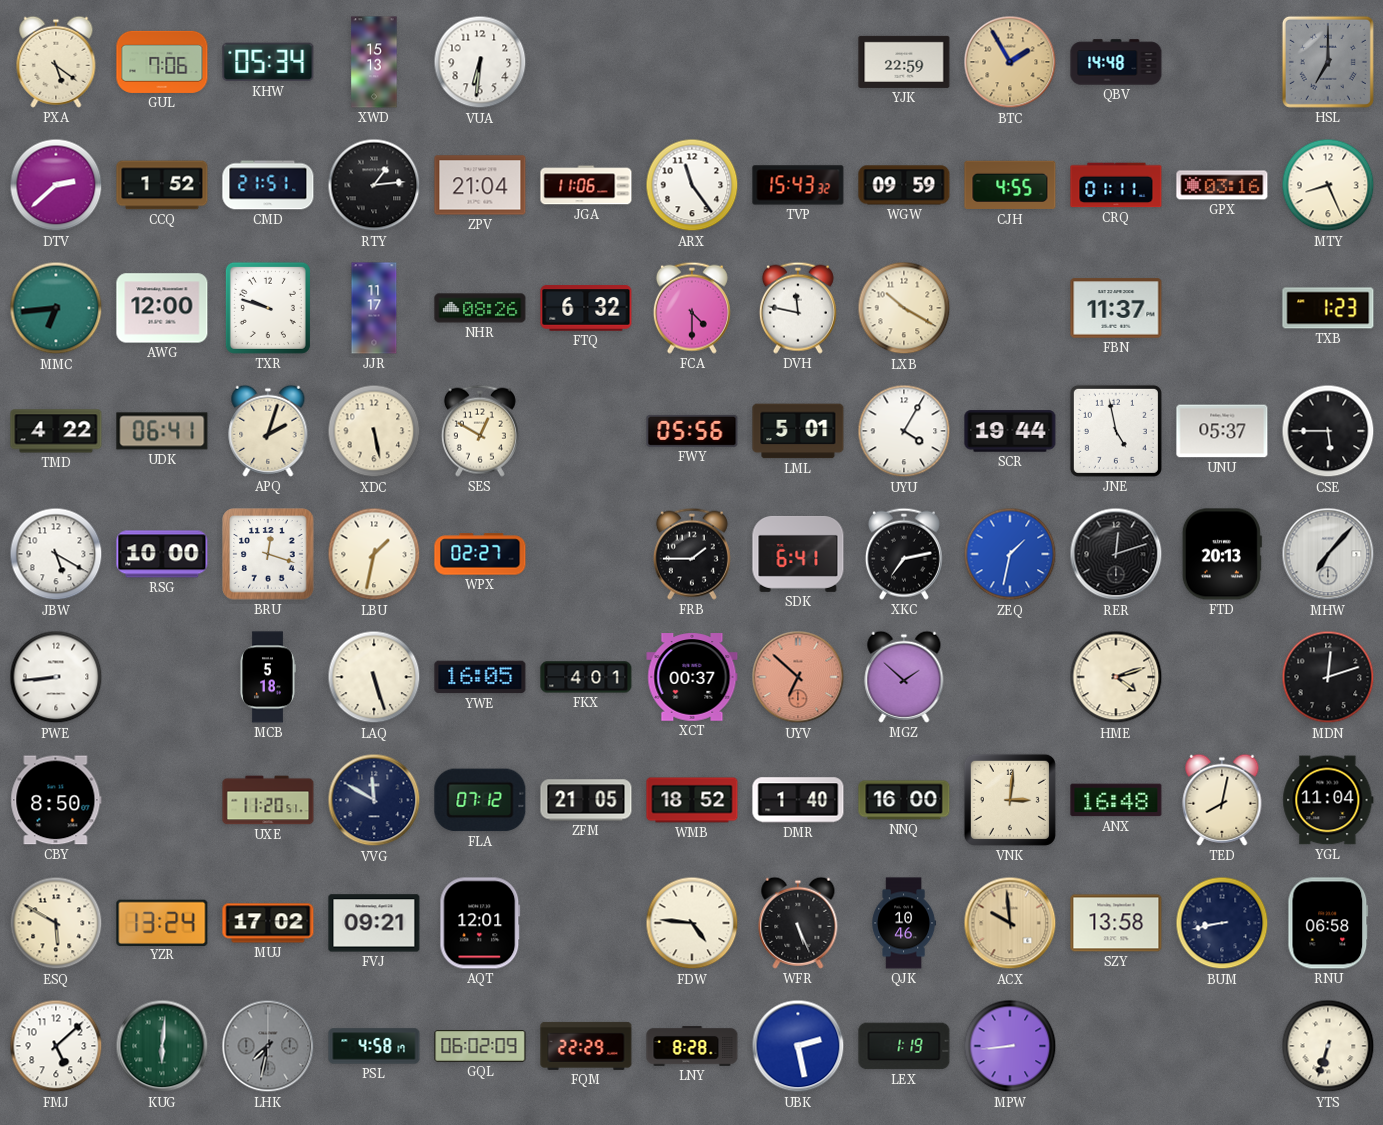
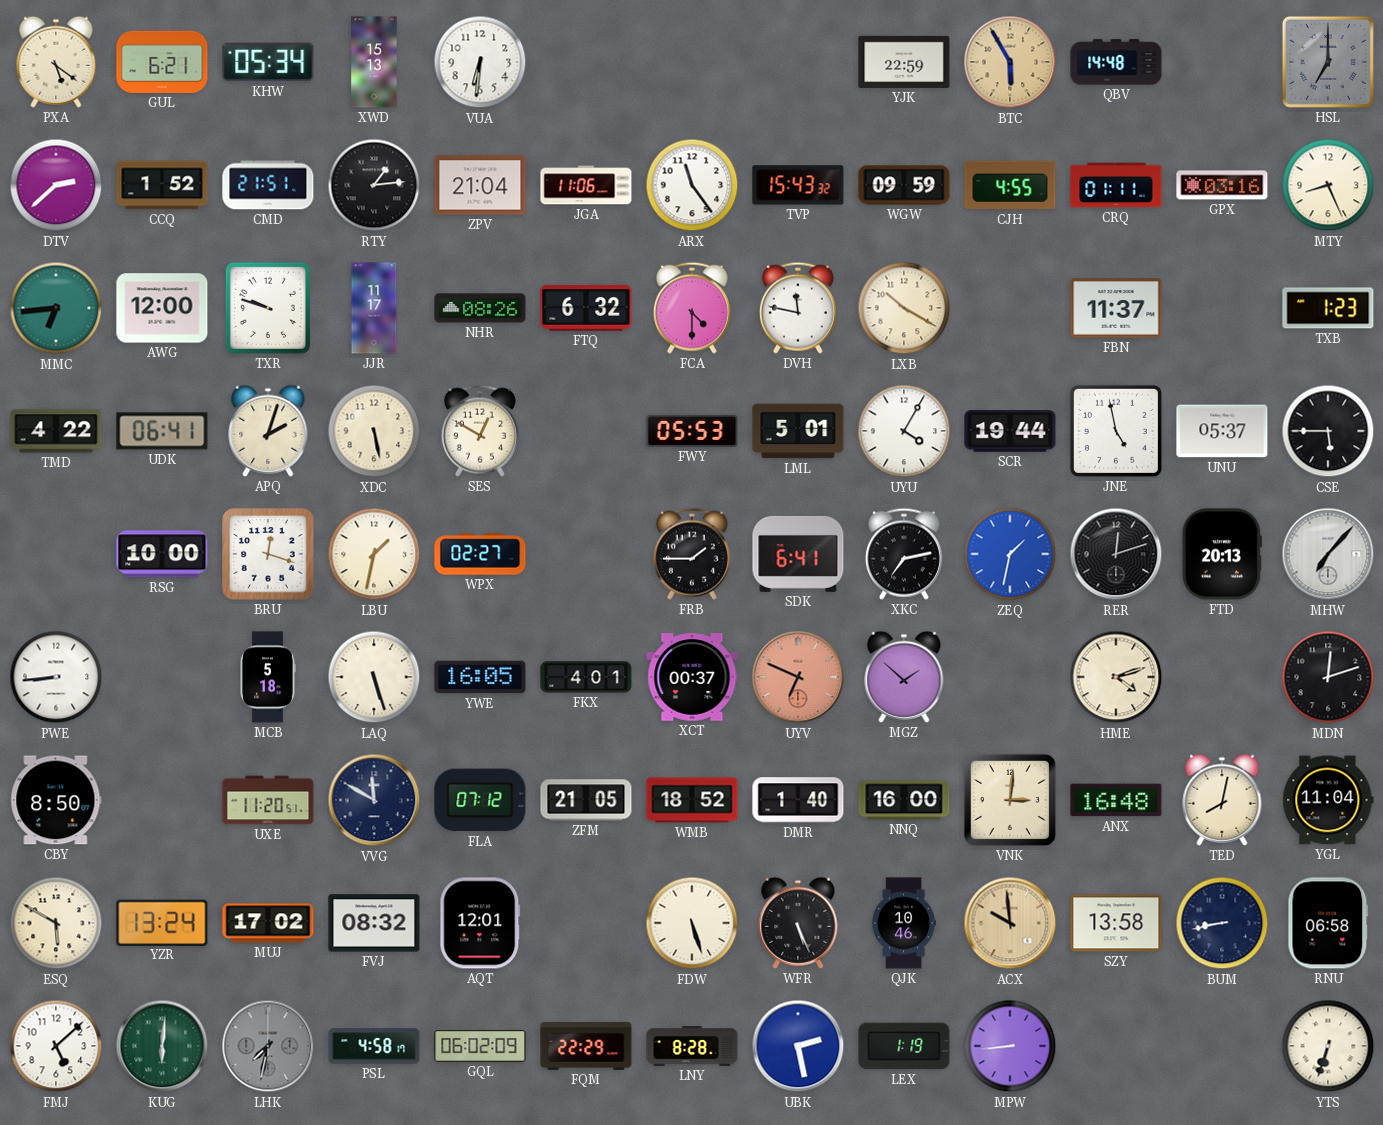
GUL: 7:06 -> 6:21 (162, 62)
BTC: 1:55 -> 5:55 (1010, 62)
FWY: 05:56 -> 05:53 (692, 431)
JBW: 5:20 -> none (56, 554)
UYV: 6:52 -> 6:49 (798, 677)
FVJ: 09:21 -> 08:32 (374, 923)
FDW: 4:46 -> 5:27 (692, 923)
